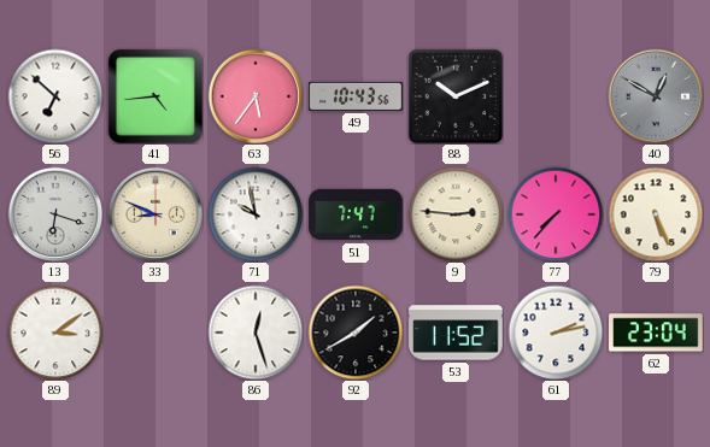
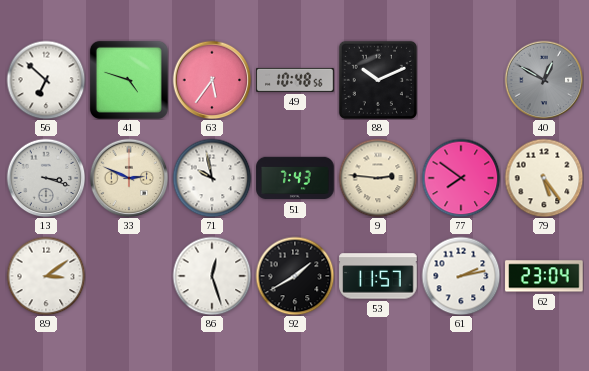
41: 4:44 -> 4:48 (129, 80)
49: 10:43 -> 10:48 (295, 80)
13: 6:18 -> 3:18 (46, 178)
33: 8:49 -> 2:49 (129, 178)
51: 7:47 -> 7:43 (295, 178)
77: 7:37 -> 7:51 (461, 178)
79: 5:26 -> 5:24 (544, 178)
53: 11:52 -> 11:57 (378, 276)
